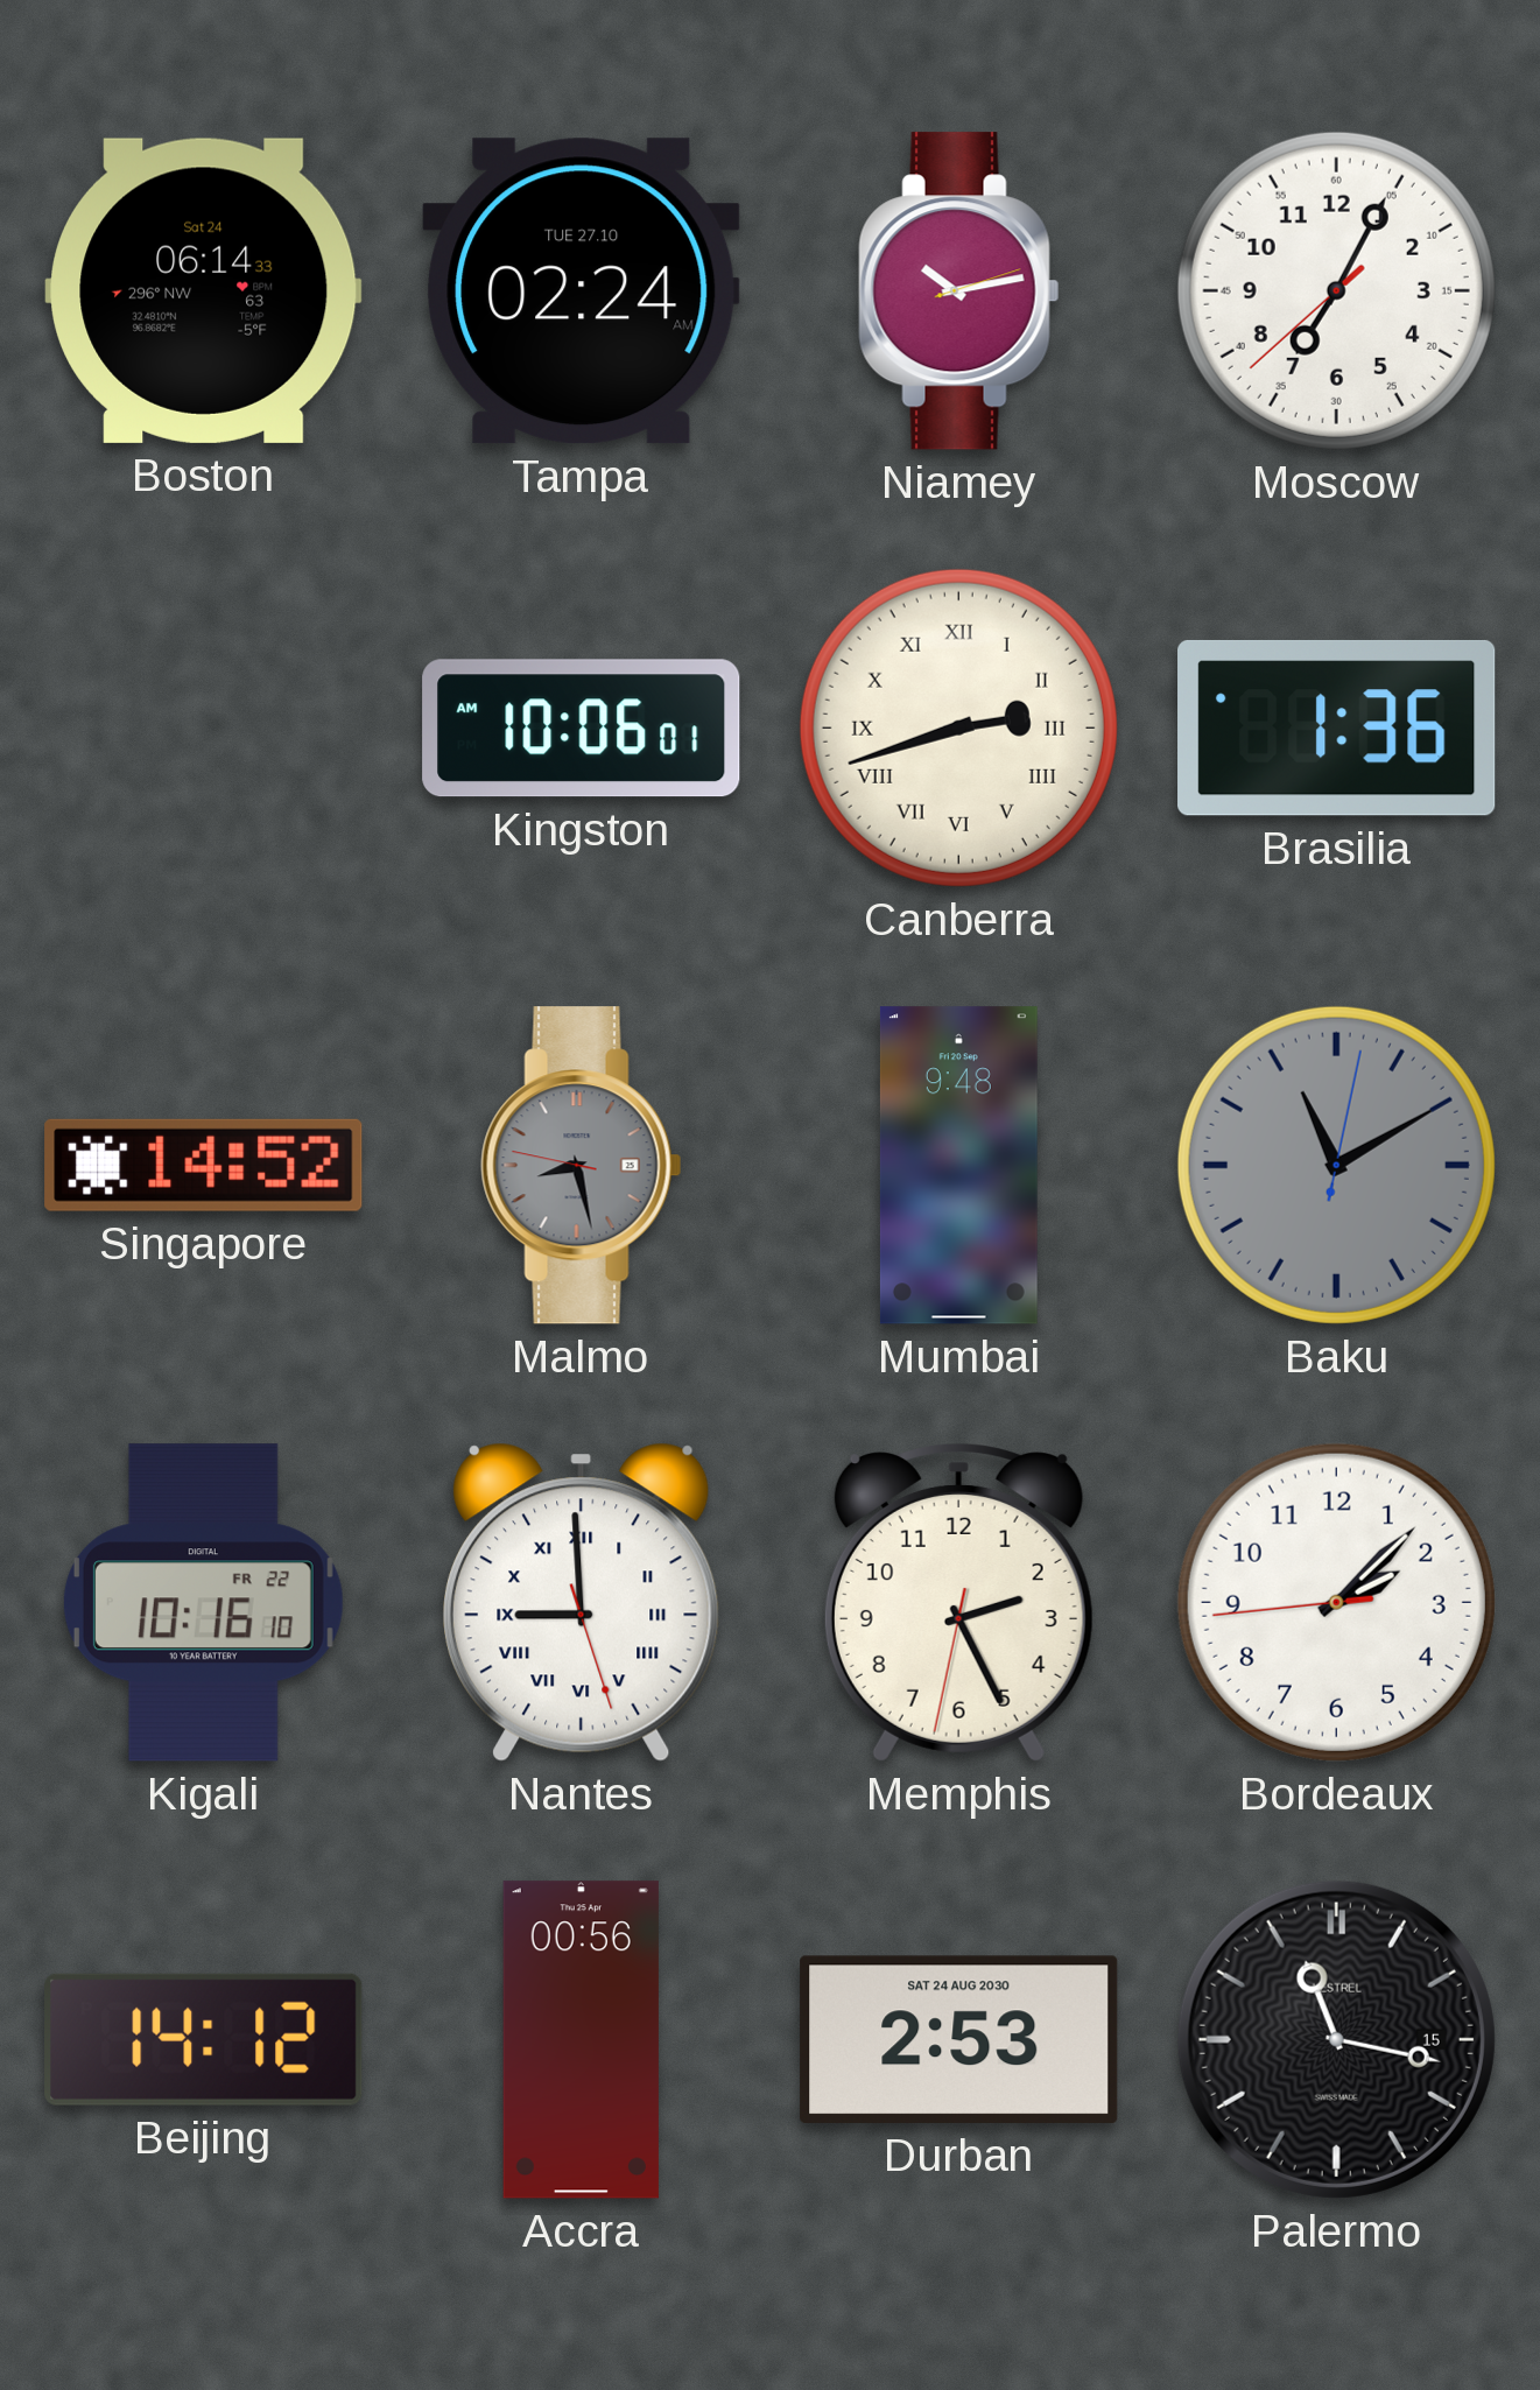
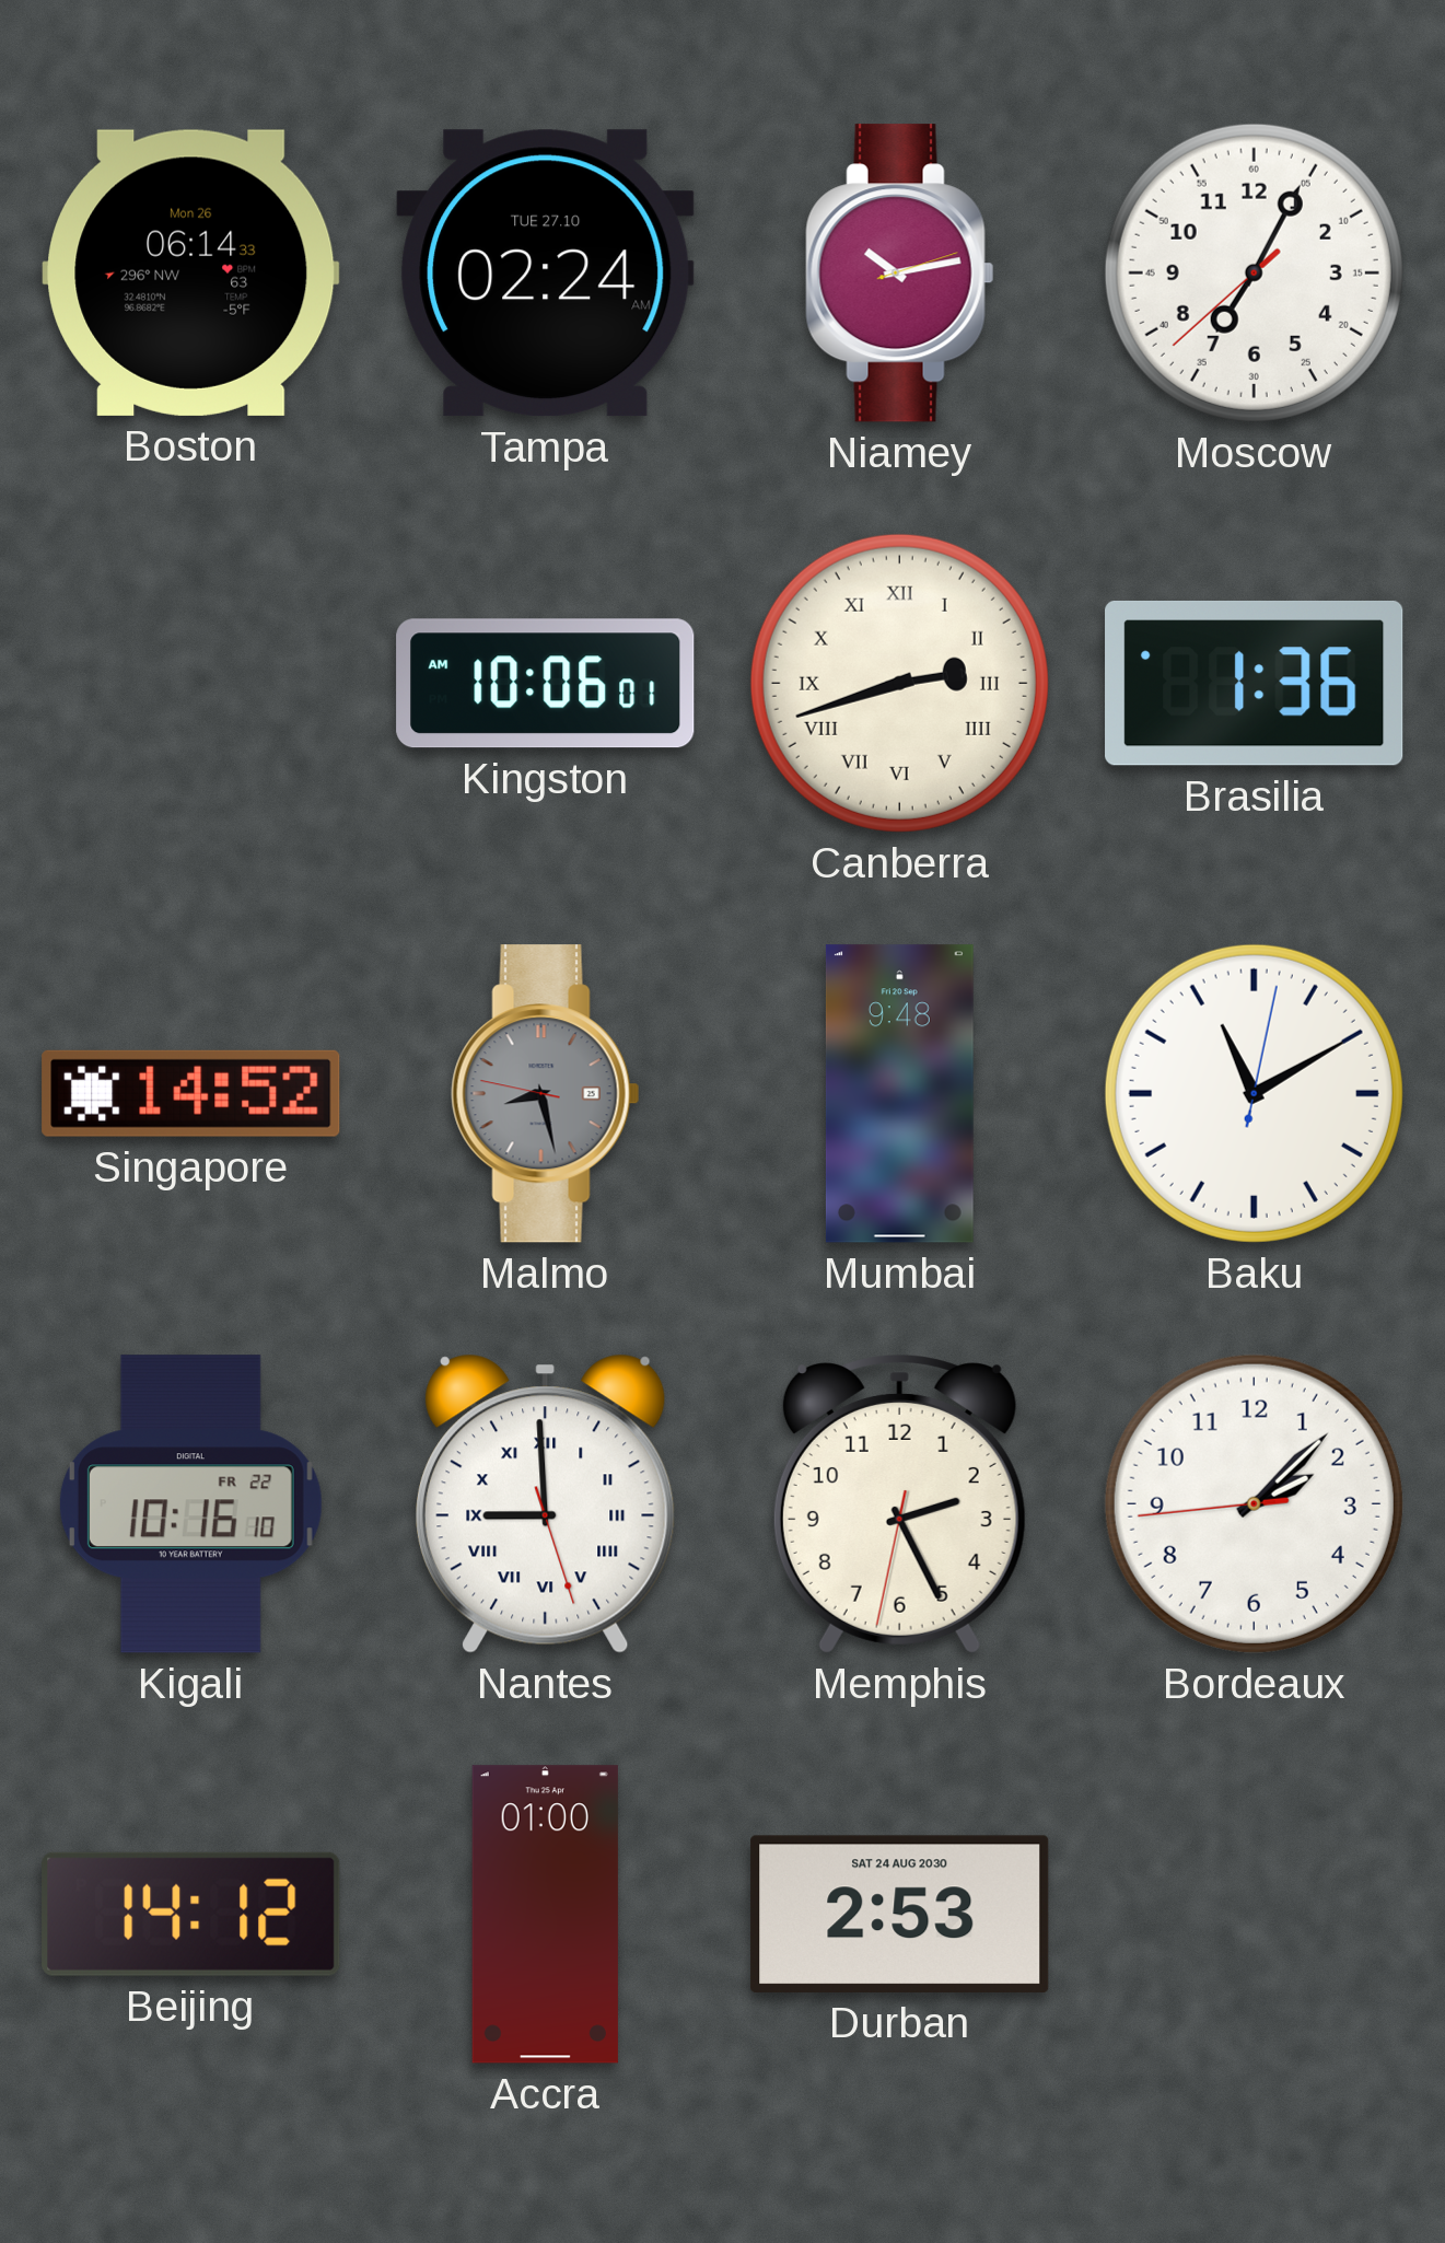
Boston date: Sat 24 -> Mon 26 (191, 272)
Baku dial: grey -> white (1254, 1093)
Accra: 00:56 -> 01:00 (545, 1915)
Palermo: 11:17 -> none (1336, 2039)
